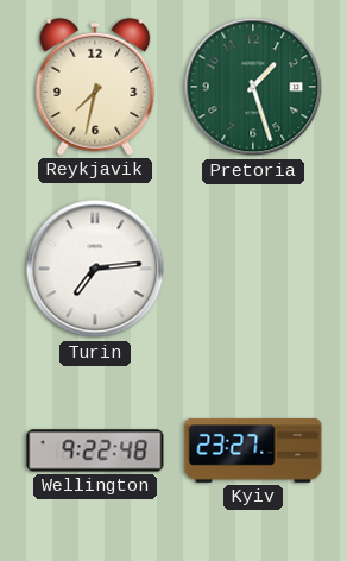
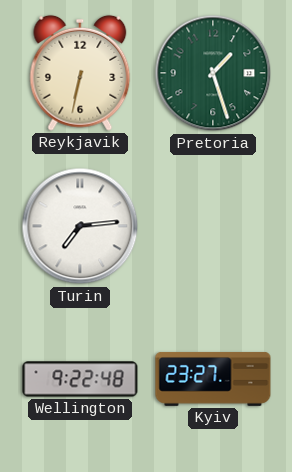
Reykjavik: 7:32 -> 6:32 (80, 73)
